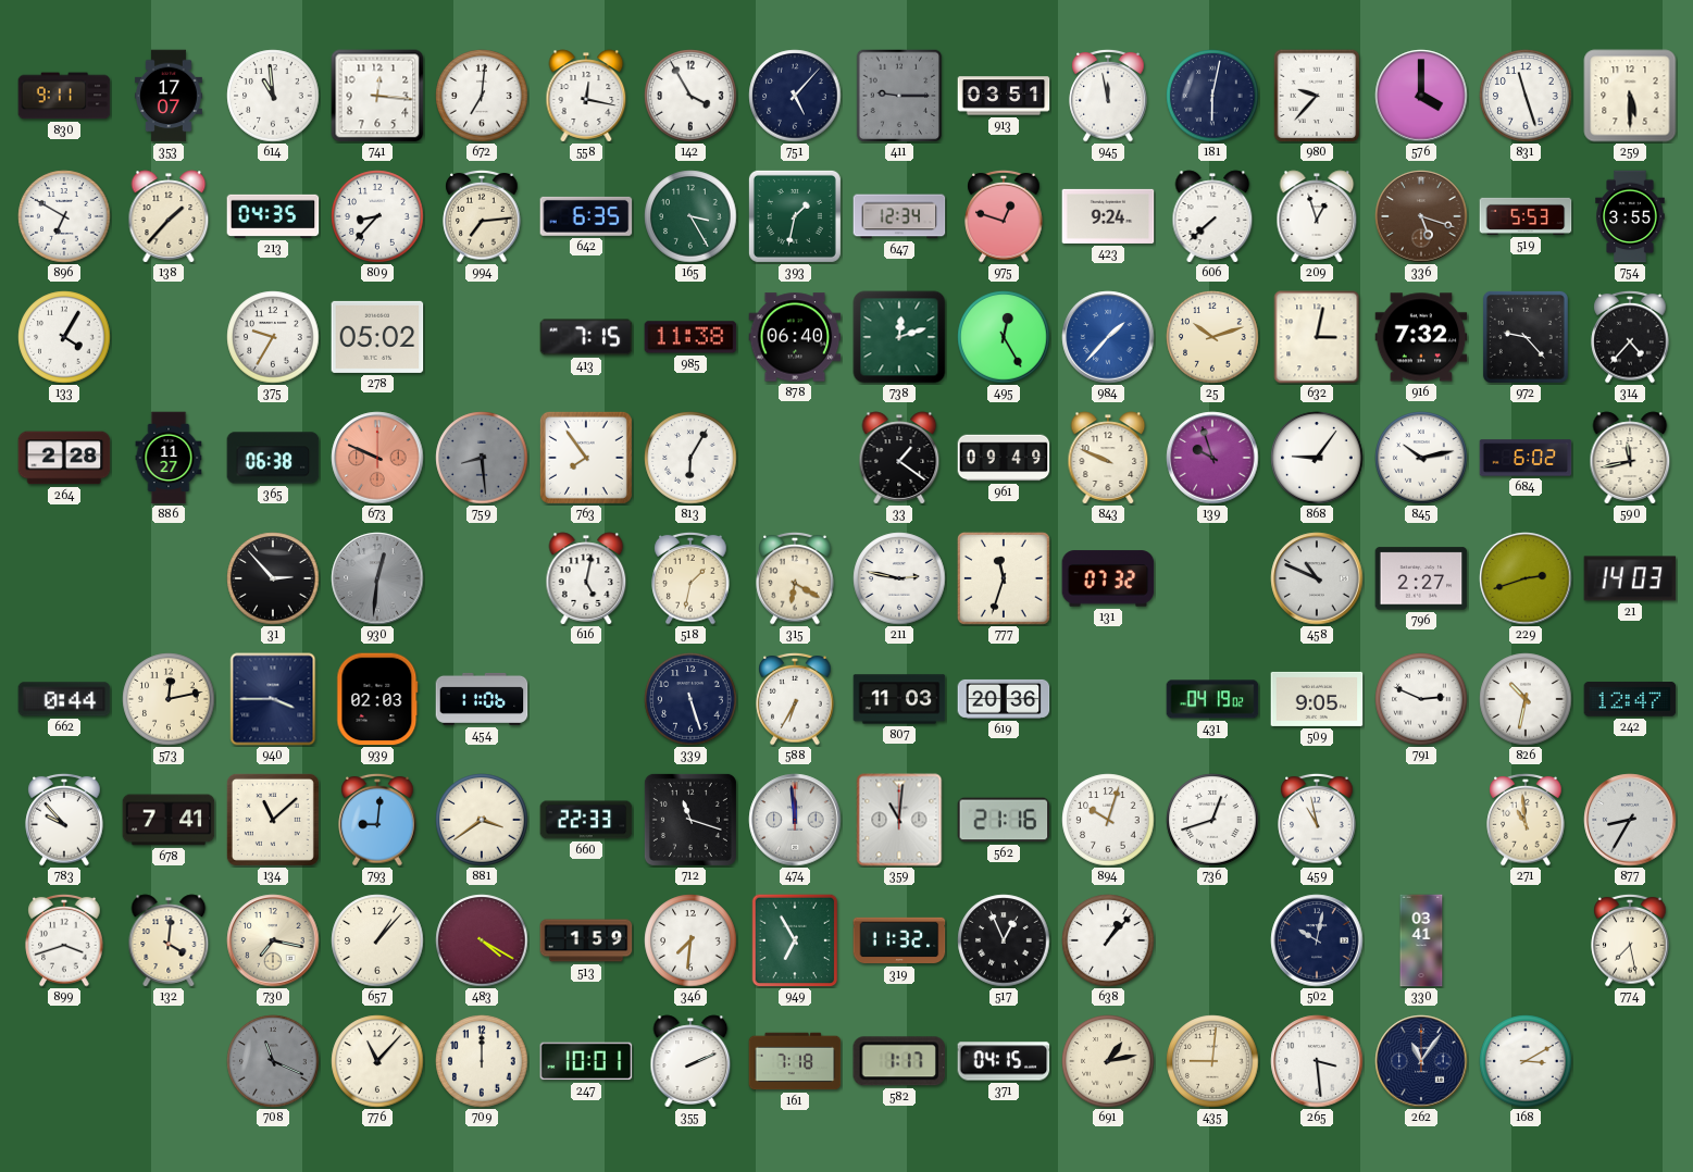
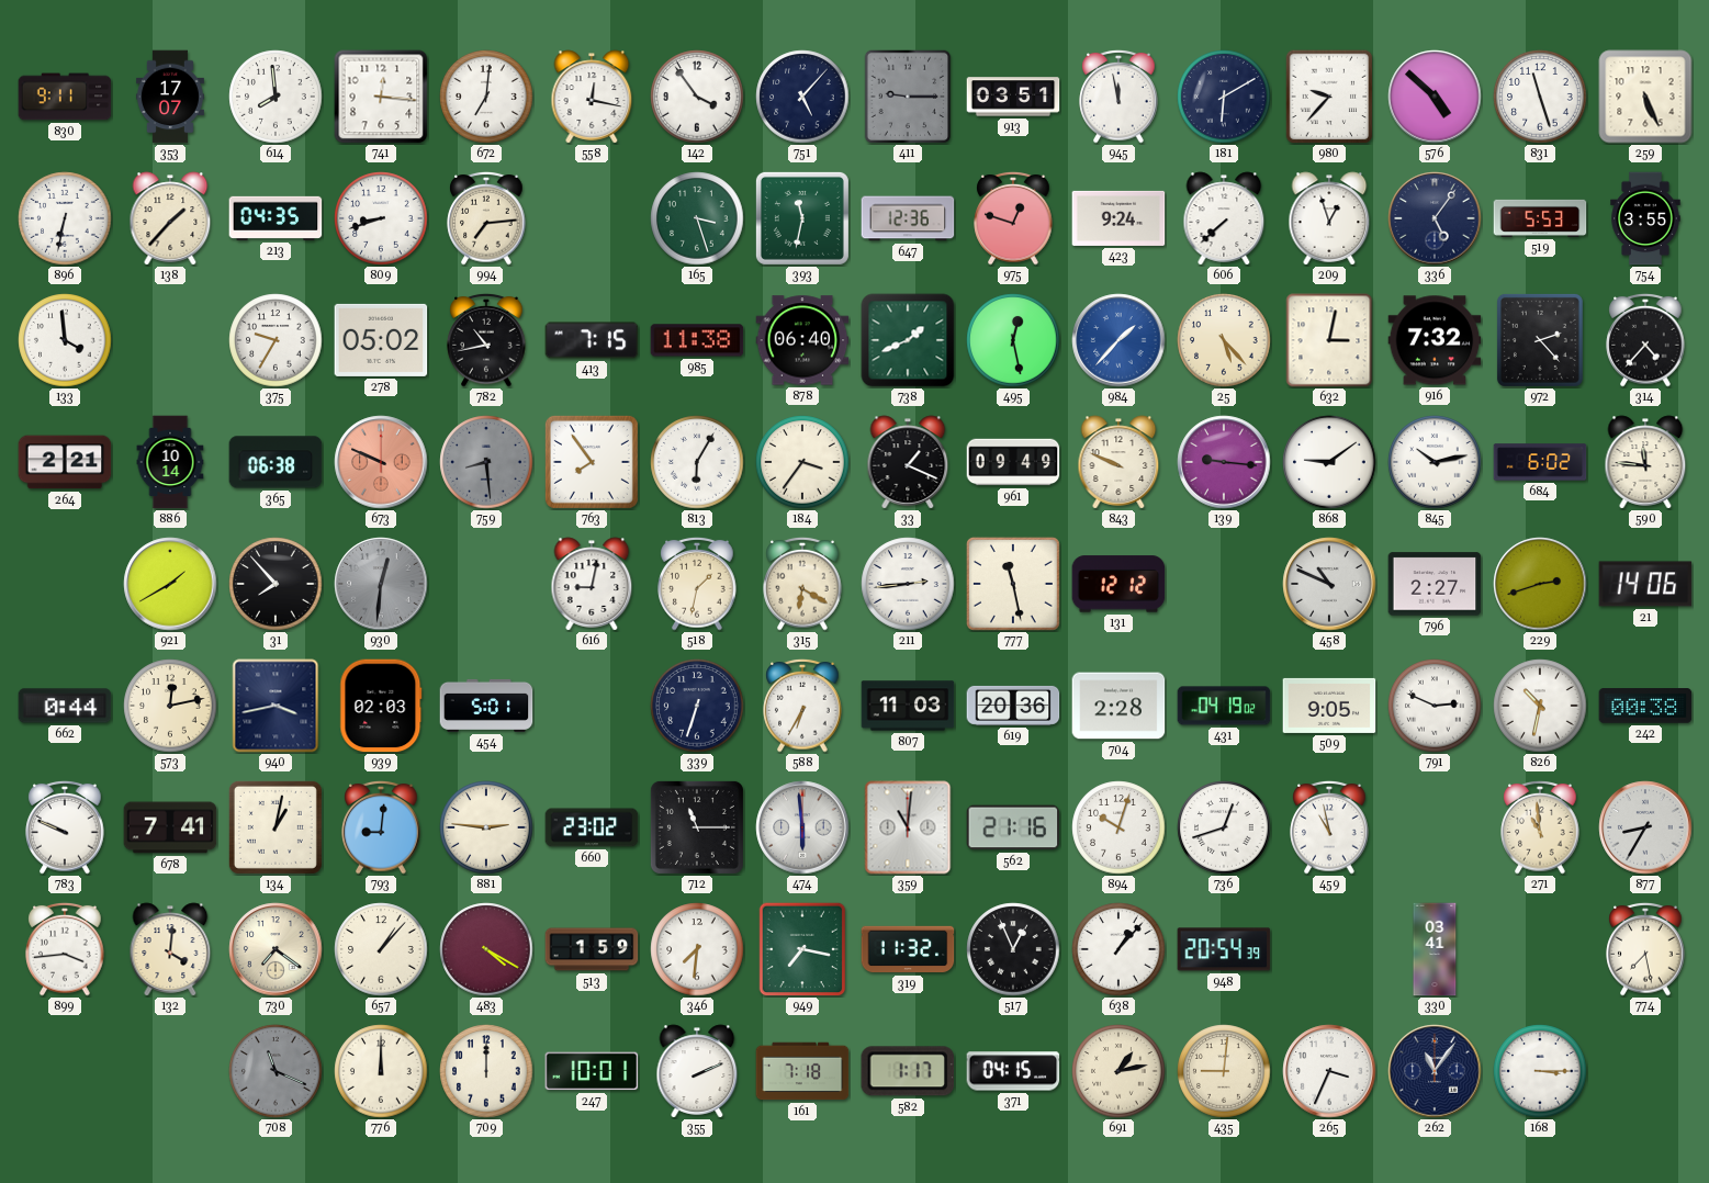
614: 10:59 -> 7:59 (276, 97)
142: 3:55 -> 3:54 (697, 97)
181: 6:02 -> 6:10 (1224, 97)
576: 4:00 -> 4:52 (1435, 97)
259: 5:30 -> 5:26 (1645, 97)
896: 6:50 -> 6:32 (65, 218)
809: 8:37 -> 8:42 (381, 218)
642: 6:35 -> none (586, 216)
165: 3:25 -> 3:27 (697, 218)
393: 1:32 -> 11:32 (802, 218)
647: 12:34 -> 12:36 (908, 218)
336: 5:18 -> 5:06 (1435, 218)
336 dial: brown -> navy (1435, 218)
133: 4:05 -> 3:59 (65, 340)
782: none -> 10:43 (486, 340)
738: 12:12 -> 1:41 (908, 340)
495: 12:25 -> 12:28 (1013, 340)
25: 10:12 -> 5:23 (1224, 340)
972: 9:23 -> 2:23 (1540, 340)
264: 2:28 -> 2:21 (65, 462)
886: 11:27 -> 10:14 (170, 462)
184: none -> 3:36 (802, 462)
33: 1:21 -> 1:19 (908, 462)
139: 9:57 -> 9:16 (1224, 462)
868: 9:06 -> 9:09 (1329, 462)
590: 11:43 -> 11:46 (1645, 462)
921: none -> 1:40 (170, 584)
31: 2:53 -> 7:53 (276, 584)
616: 5:02 -> 9:02 (592, 584)
211: 2:47 -> 2:44 (908, 584)
777: 11:33 -> 11:28 (1013, 584)
131: 07:32 -> 12:12 (1118, 584)
21: 14:03 -> 14:06 (1645, 584)
940: 3:45 -> 3:43 (276, 706)
454: 11:06 -> 5:01 (486, 706)
339: 5:27 -> 6:33 (697, 706)
704: none -> 2:28 (1118, 706)
242: 12:47 -> 00:38 (1645, 706)
783: 9:53 -> 9:49 (65, 827)
134: 11:08 -> 1:02 (276, 827)
881: 3:39 -> 2:46 (486, 827)
660: 22:33 -> 23:02 (592, 827)
712: 11:18 -> 11:15 (697, 827)
474: 11:59 -> 5:59 (802, 827)
899: 3:42 -> 3:44 (65, 949)
730: 7:17 -> 7:21 (276, 949)
949: 6:55 -> 7:17 (802, 949)
948: none -> 20:54 (1224, 949)
502: 10:02 -> none (1317, 940)
776: 11:07 -> 12:00 (381, 1071)
265: 3:29 -> 3:34 (1329, 1071)
168: 3:10 -> 3:15 (1540, 1071)
